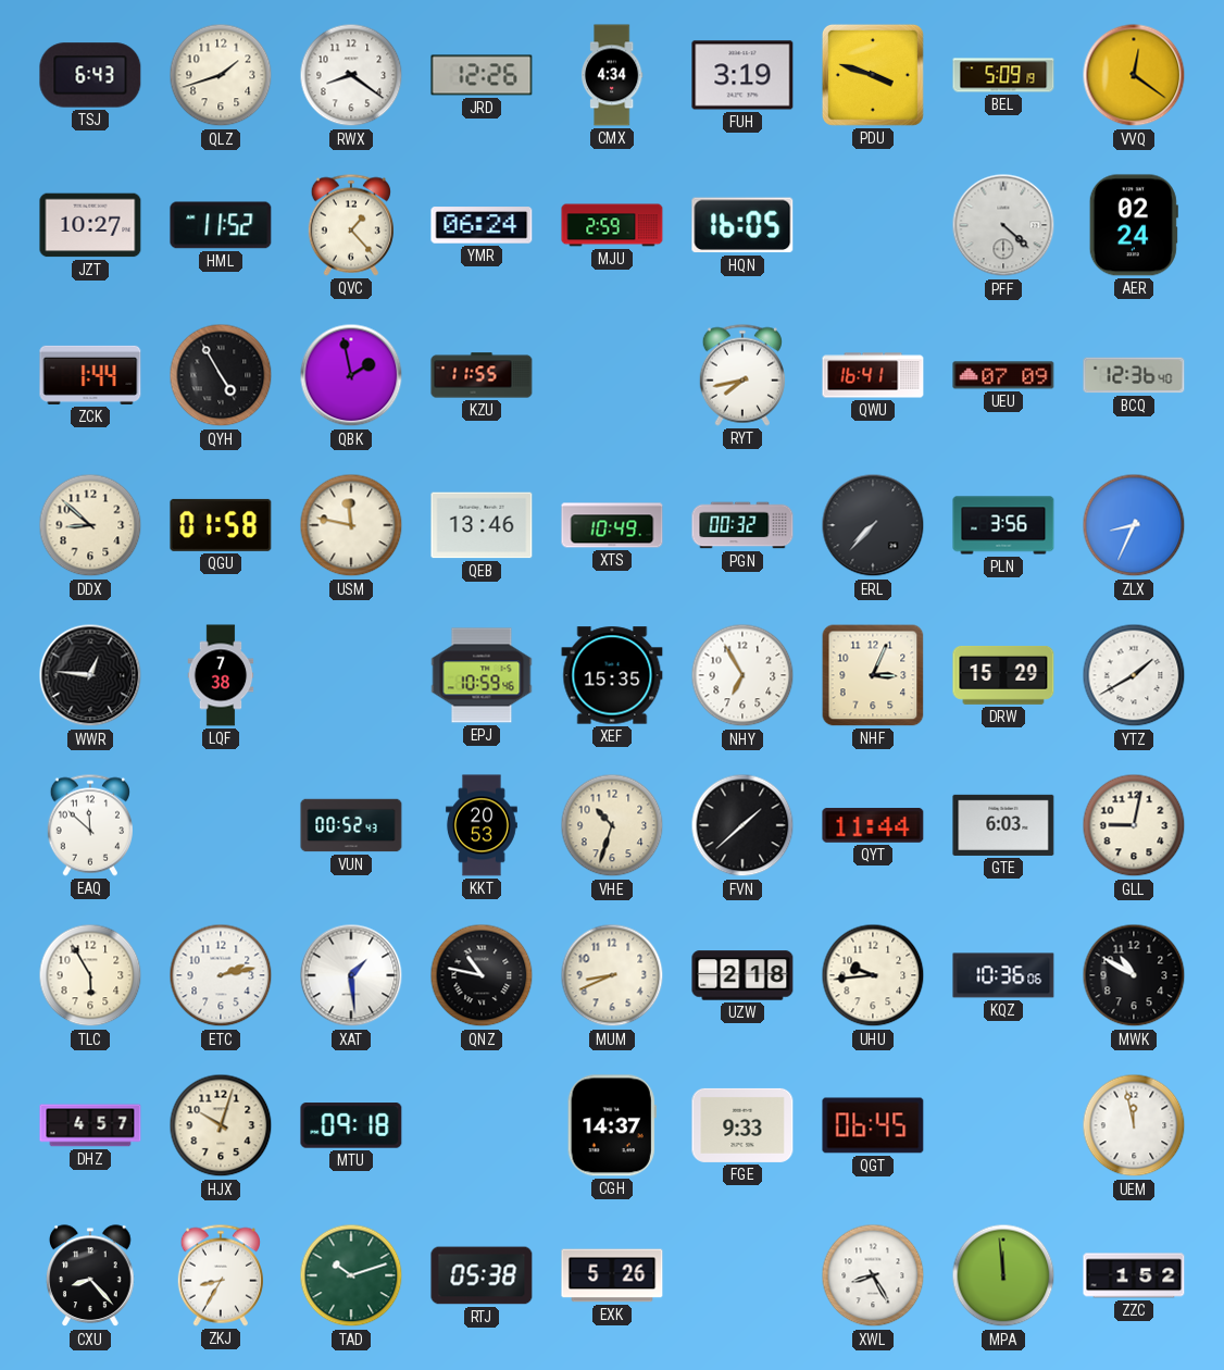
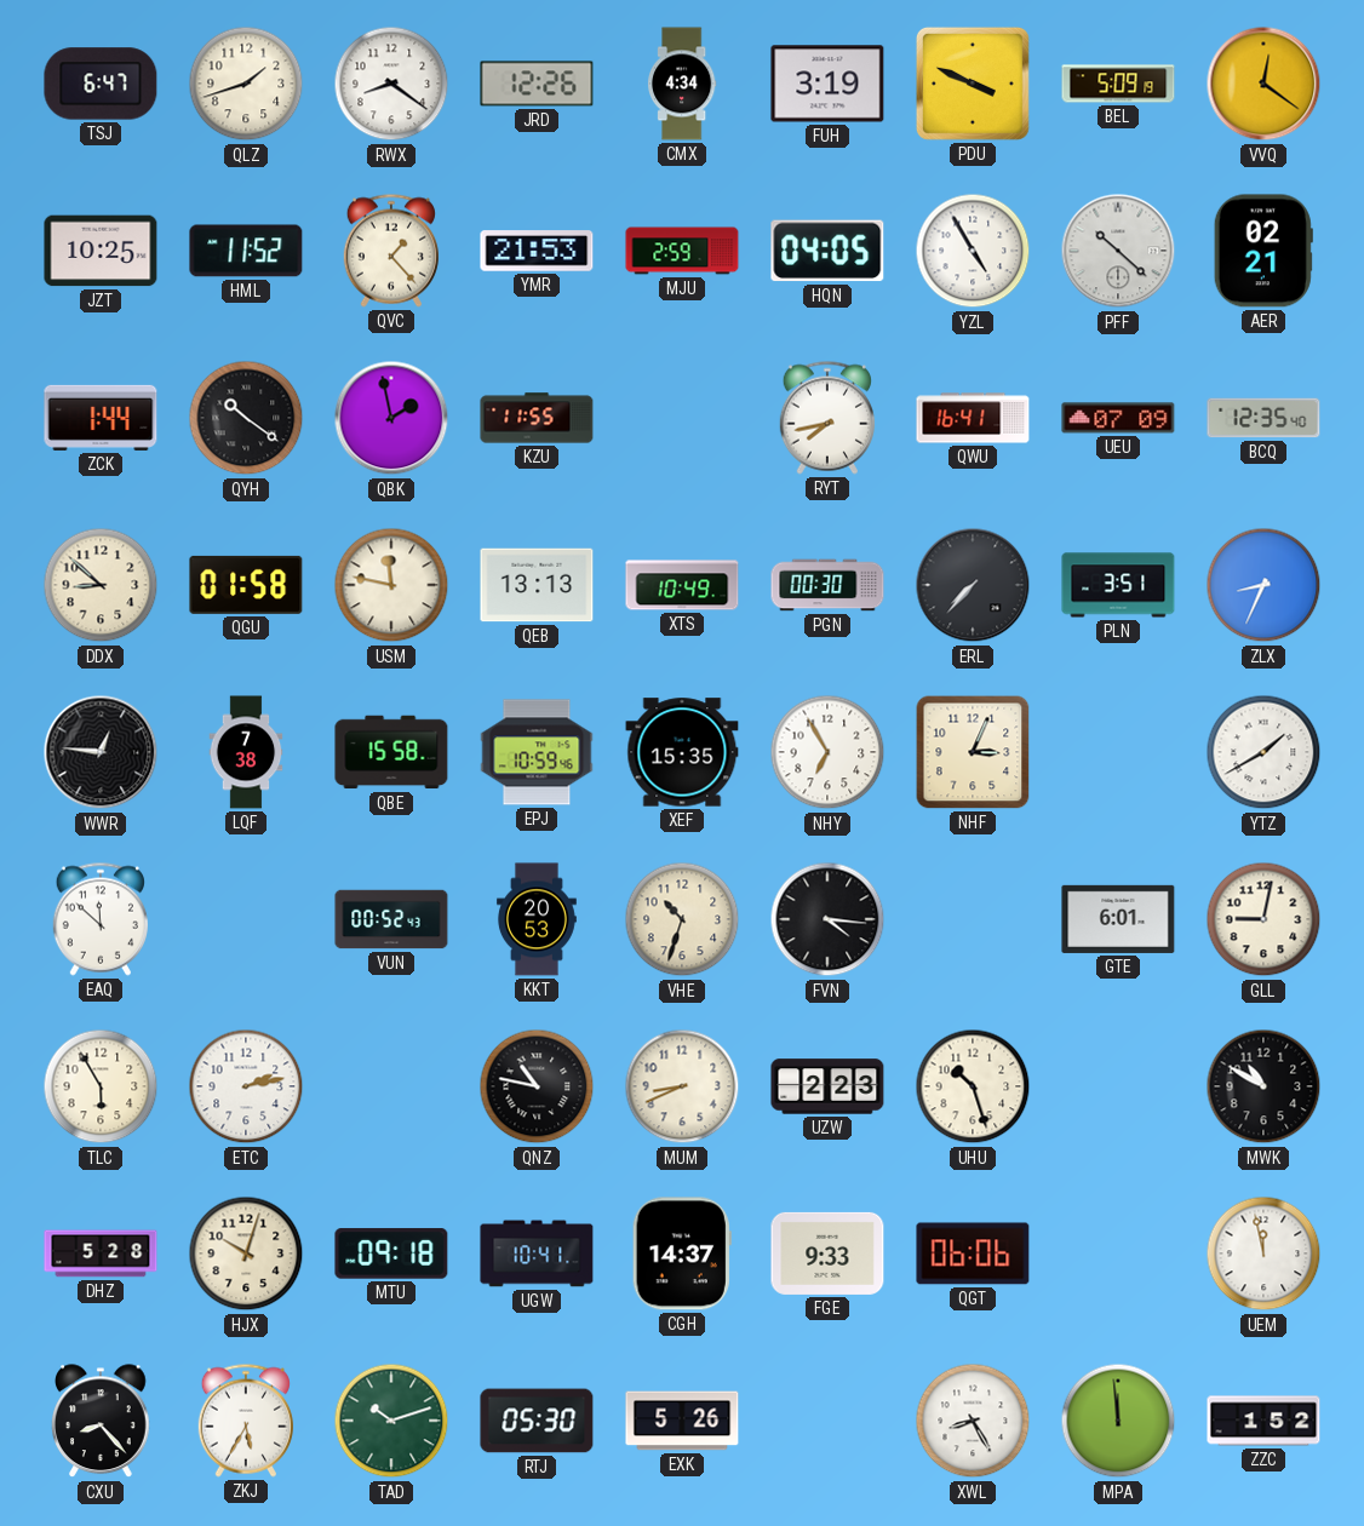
TSJ: 6:43 -> 6:47 (101, 84)
PDU: 3:48 -> 3:49 (973, 84)
JZT: 10:27 -> 10:25 (101, 251)
YMR: 06:24 -> 21:53 (537, 251)
HQN: 16:05 -> 04:05 (827, 251)
YZL: none -> 4:55 (973, 251)
PFF: 4:22 -> 10:22 (1118, 251)
AER: 02:24 -> 02:21 (1263, 251)
QYH: 4:55 -> 10:21 (246, 418)
BCQ: 12:36 -> 12:35 (1263, 418)
QEB: 13:46 -> 13:13 (537, 585)
PGN: 00:32 -> 00:30 (827, 585)
PLN: 3:56 -> 3:51 (1118, 585)
QBE: none -> 15:58 (391, 752)
DRW: 15:29 -> none (1003, 675)
FVN: 1:38 -> 4:16 (827, 919)
QYT: 11:44 -> none (873, 825)
GTE: 6:03 -> 6:01 (1118, 919)
XAT: 1:29 -> none (351, 975)
UZW: 2:18 -> 2:23 (827, 1086)
UHU: 9:44 -> 10:27 (973, 1086)
KQZ: 10:36 -> none (1003, 975)
DHZ: 4:57 -> 5:28 (101, 1253)
UGW: none -> 10:41 (537, 1253)
QGT: 06:45 -> 06:06 (973, 1253)
ZKJ: 8:35 -> 5:35 (246, 1421)
RTJ: 05:38 -> 05:30 (537, 1421)
